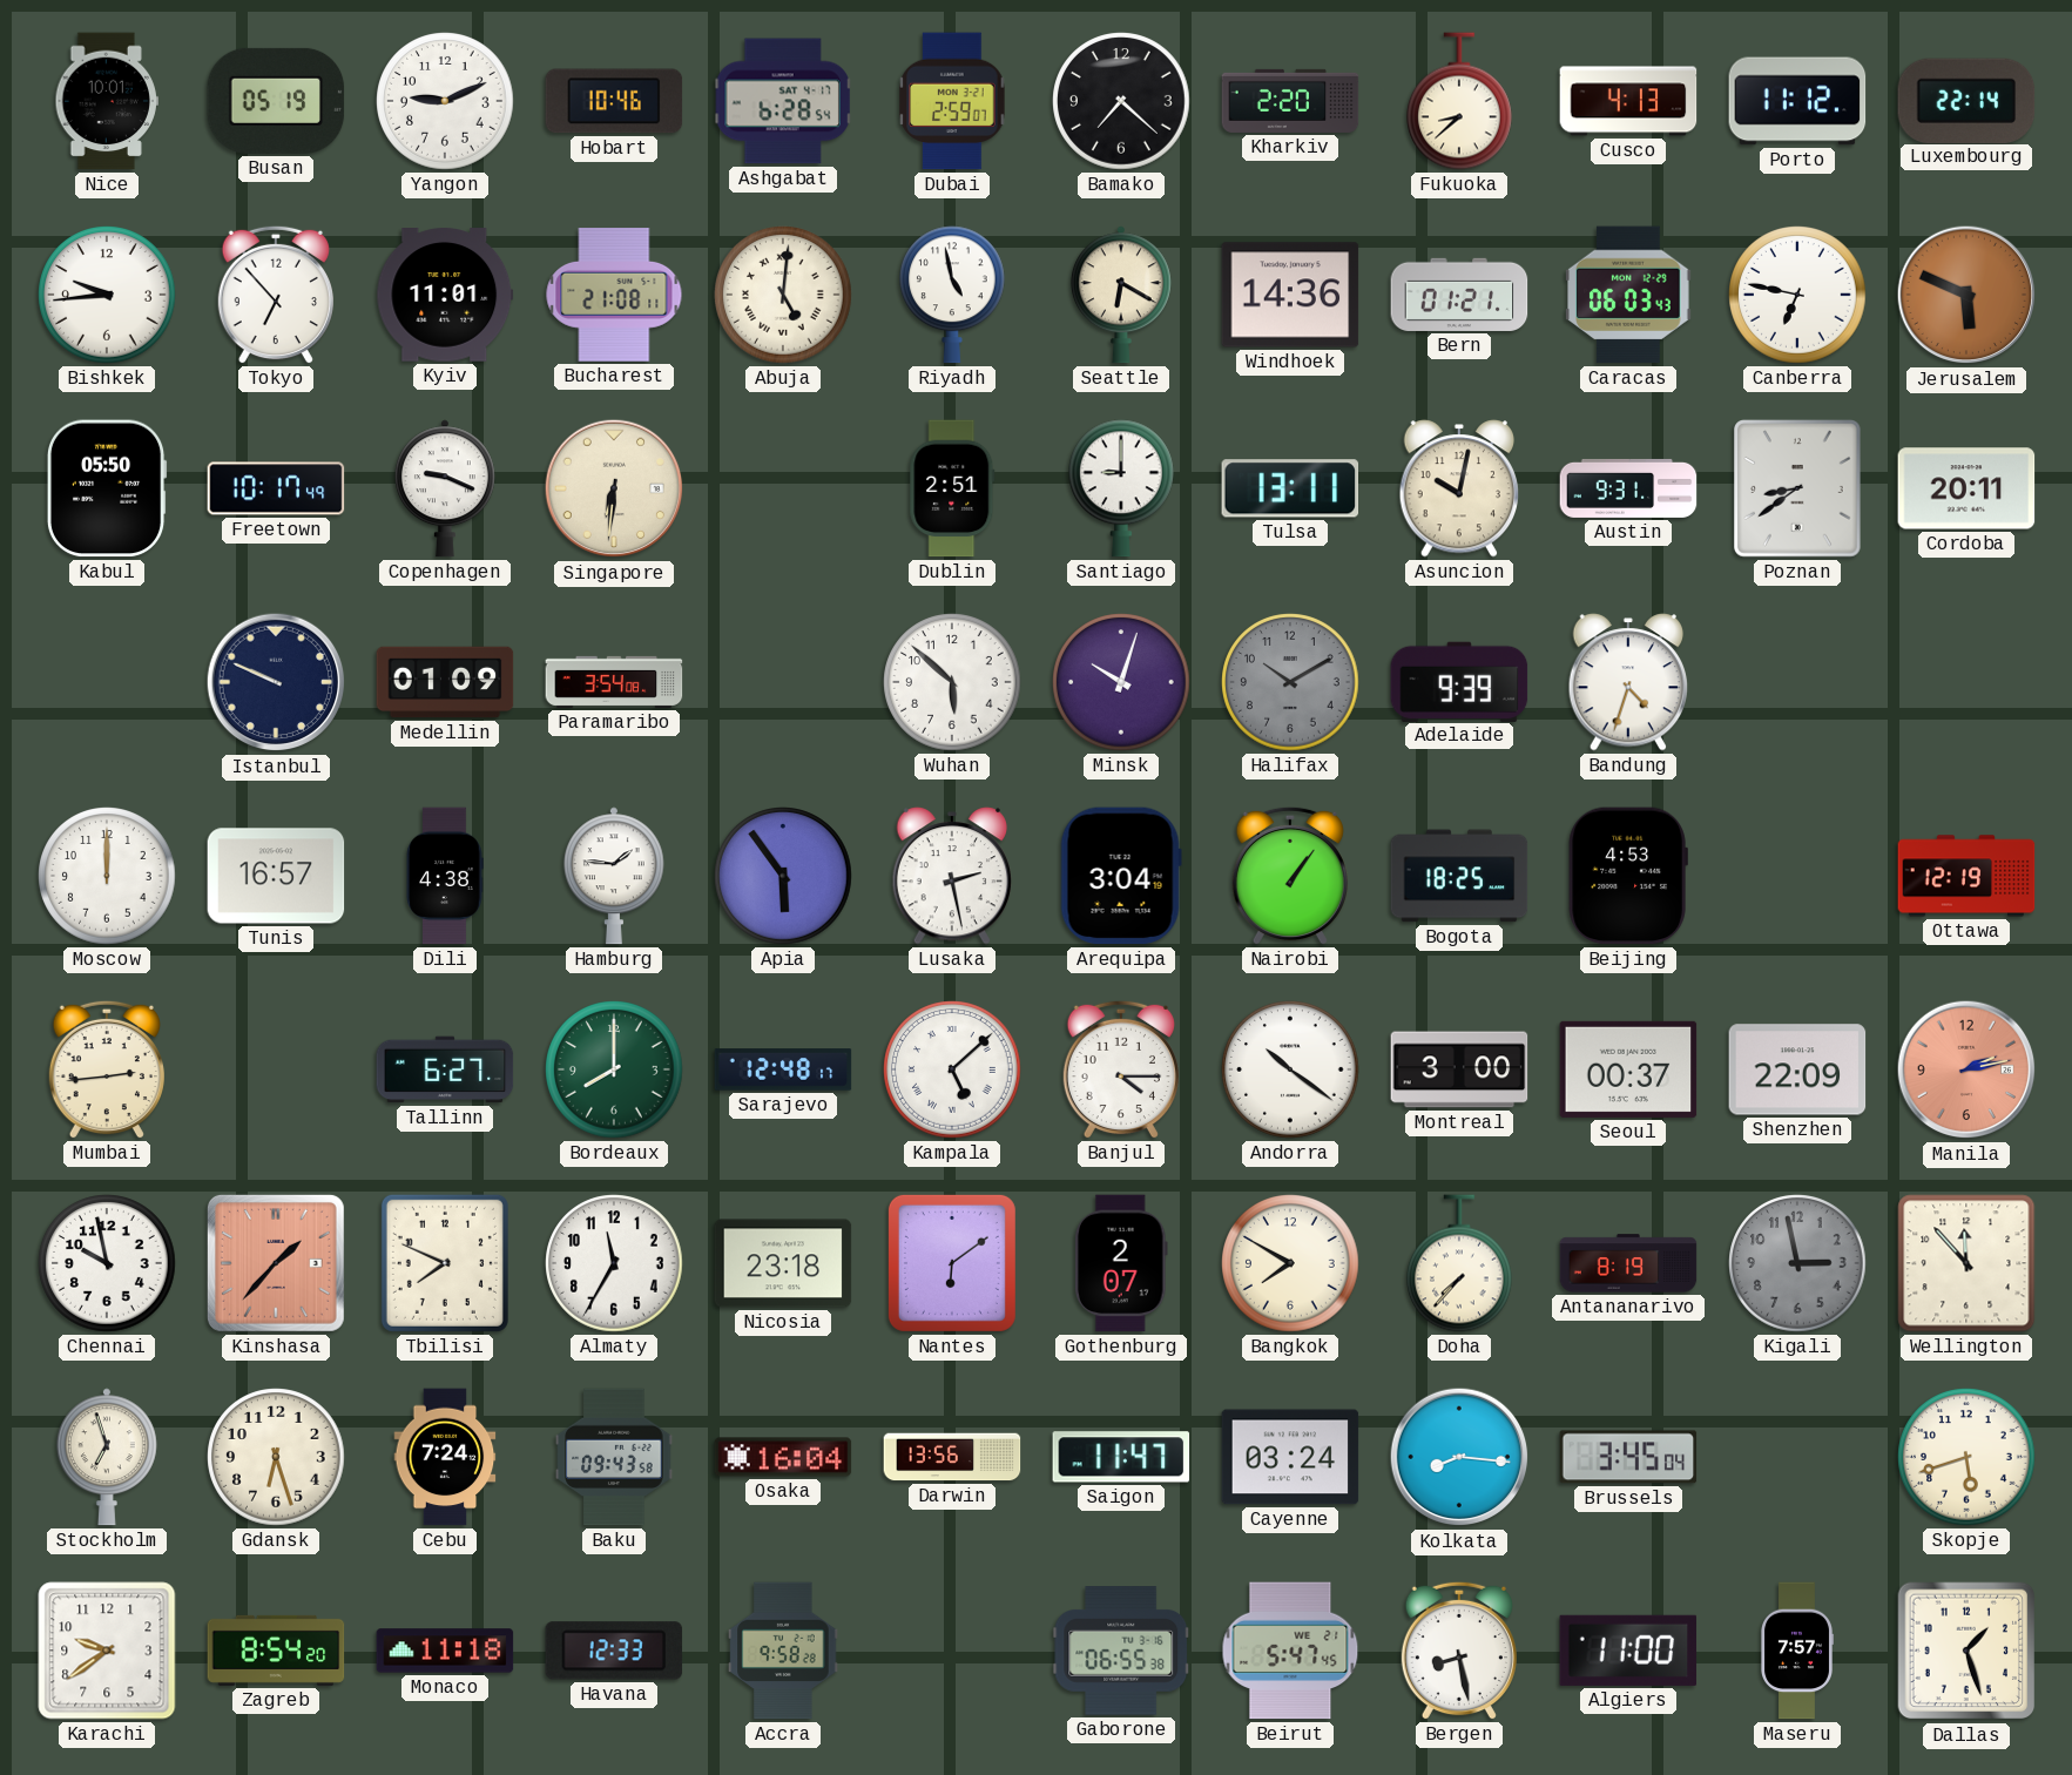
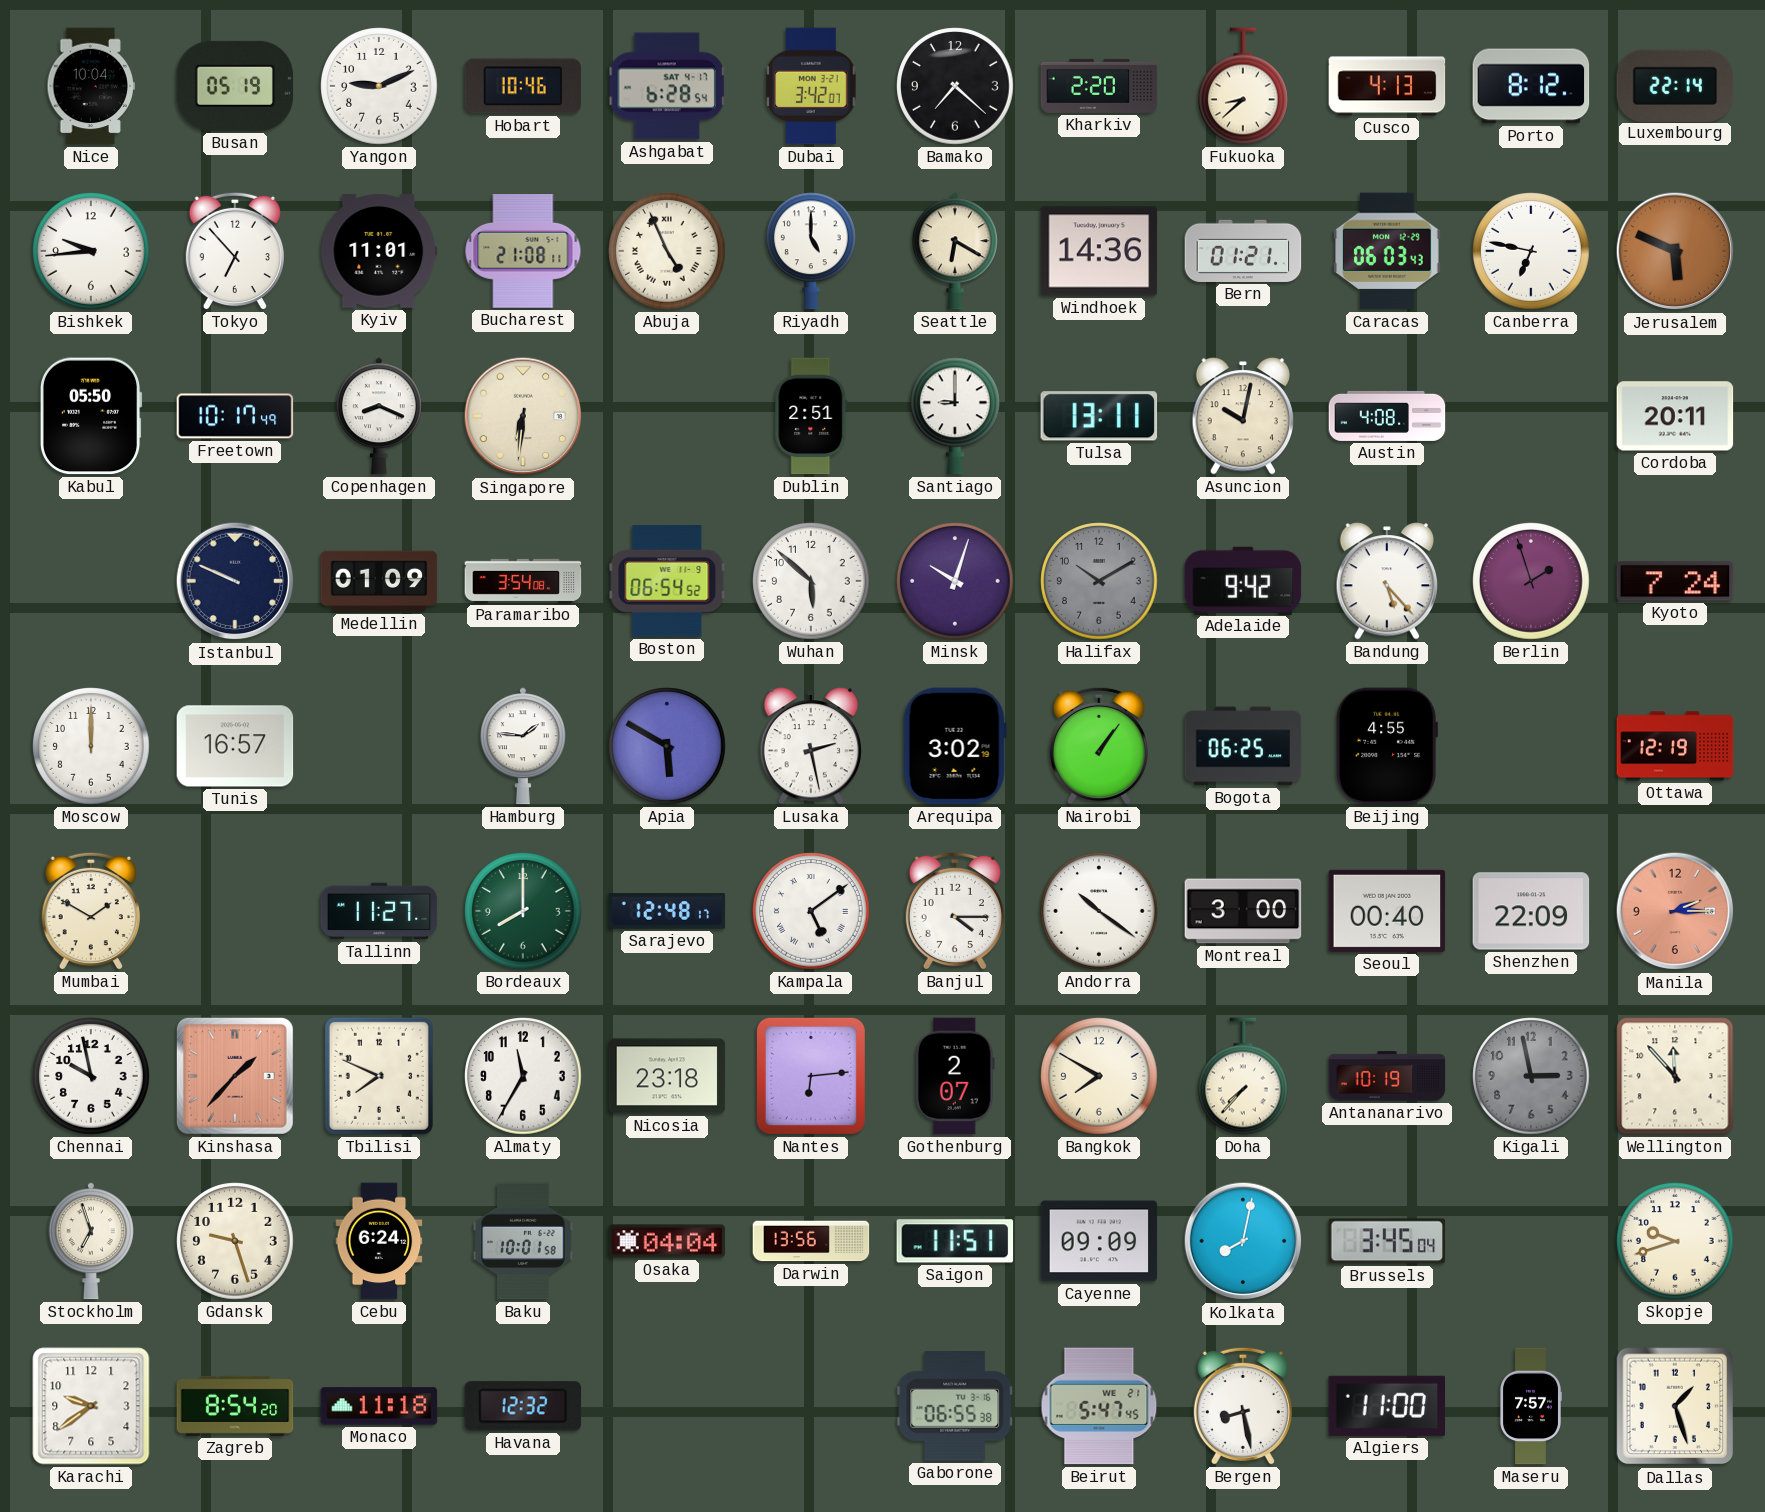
Nice: 10:01 -> 10:04 (90, 86)
Dubai: 2:59 -> 3:42 (811, 86)
Porto: 11:12 -> 8:12 (1531, 86)
Abuja: 5:01 -> 4:56 (667, 251)
Riyadh: 4:58 -> 5:00 (812, 251)
Copenhagen: 9:19 -> 8:19 (379, 416)
Austin: 9:31 -> 4:08 (1387, 416)
Poznan: 8:39 -> none (1798, 488)
Boston: none -> 06:54 (667, 582)
Adelaide: 9:39 -> 9:42 (1243, 580)
Bandung: 4:33 -> 5:23 (1387, 581)
Berlin: none -> 1:57 (1531, 581)
Kyoto: none -> 7:24 (1675, 581)
Dili: 4:38 -> none (445, 876)
Apia: 5:54 -> 5:50 (667, 746)
Arequipa: 3:04 -> 3:02 (955, 746)
Bogota: 18:25 -> 06:25 (1243, 746)
Beijing: 4:53 -> 4:55 (1387, 746)
Mumbai: 2:44 -> 1:50 (91, 911)
Tallinn: 6:27 -> 11:27 (379, 911)
Kampala: 5:08 -> 5:09 (811, 911)
Seoul: 00:37 -> 00:40 (1387, 911)
Manila: 2:13 -> 2:15 (1675, 911)
Nantes: 6:09 -> 6:14 (811, 1076)
Antananarivo: 8:19 -> 10:19 (1387, 1076)
Gdansk: 6:27 -> 9:27 (235, 1241)
Cebu: 7:24 -> 6:24 (379, 1241)
Baku: 09:43 -> 10:01 (523, 1241)
Osaka: 16:04 -> 04:04 (667, 1241)
Saigon: 11:47 -> 11:51 (955, 1241)
Cayenne: 03:24 -> 09:09 (1099, 1241)
Kolkata: 8:16 -> 8:02 (1243, 1241)
Skopje: 5:42 -> 9:42 (1675, 1241)
Havana: 12:33 -> 12:32 (523, 1406)
Accra: 9:58 -> none (783, 1651)
